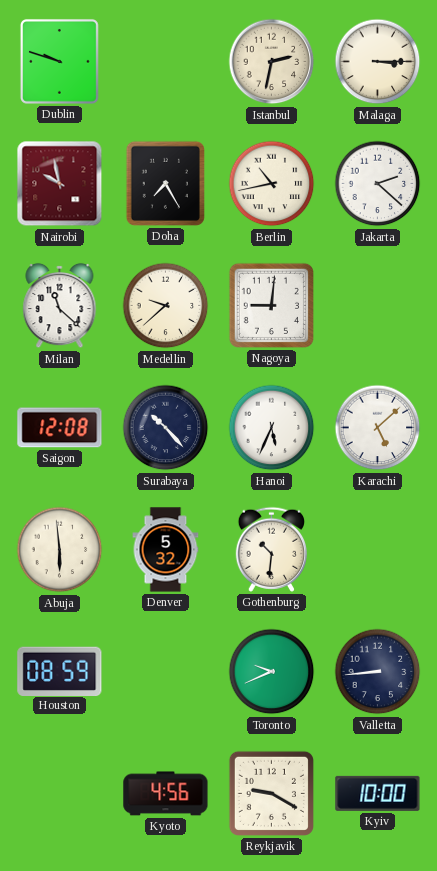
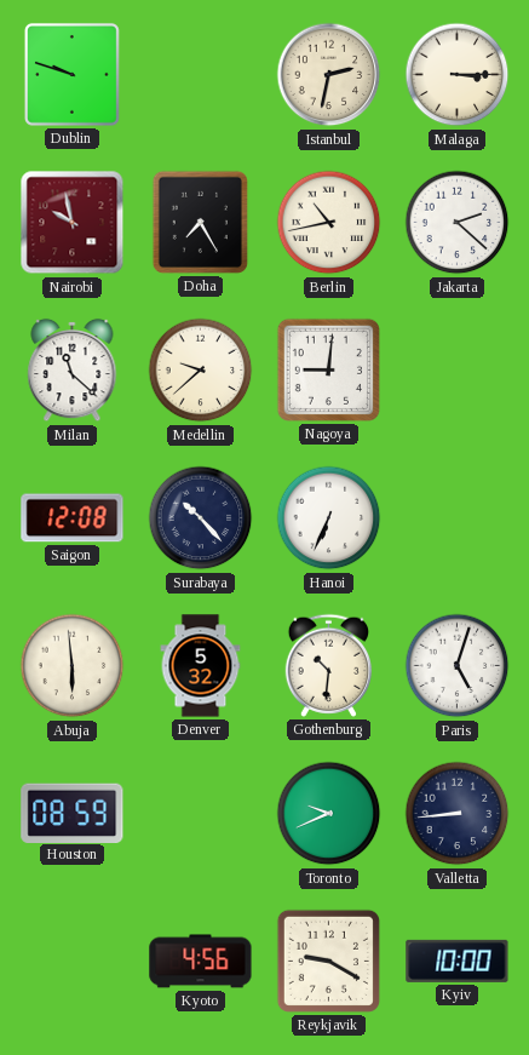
Hanoi: 5:34 -> 6:34 (329, 518)
Karachi: 5:08 -> none (378, 428)
Paris: none -> 5:03 (458, 666)
